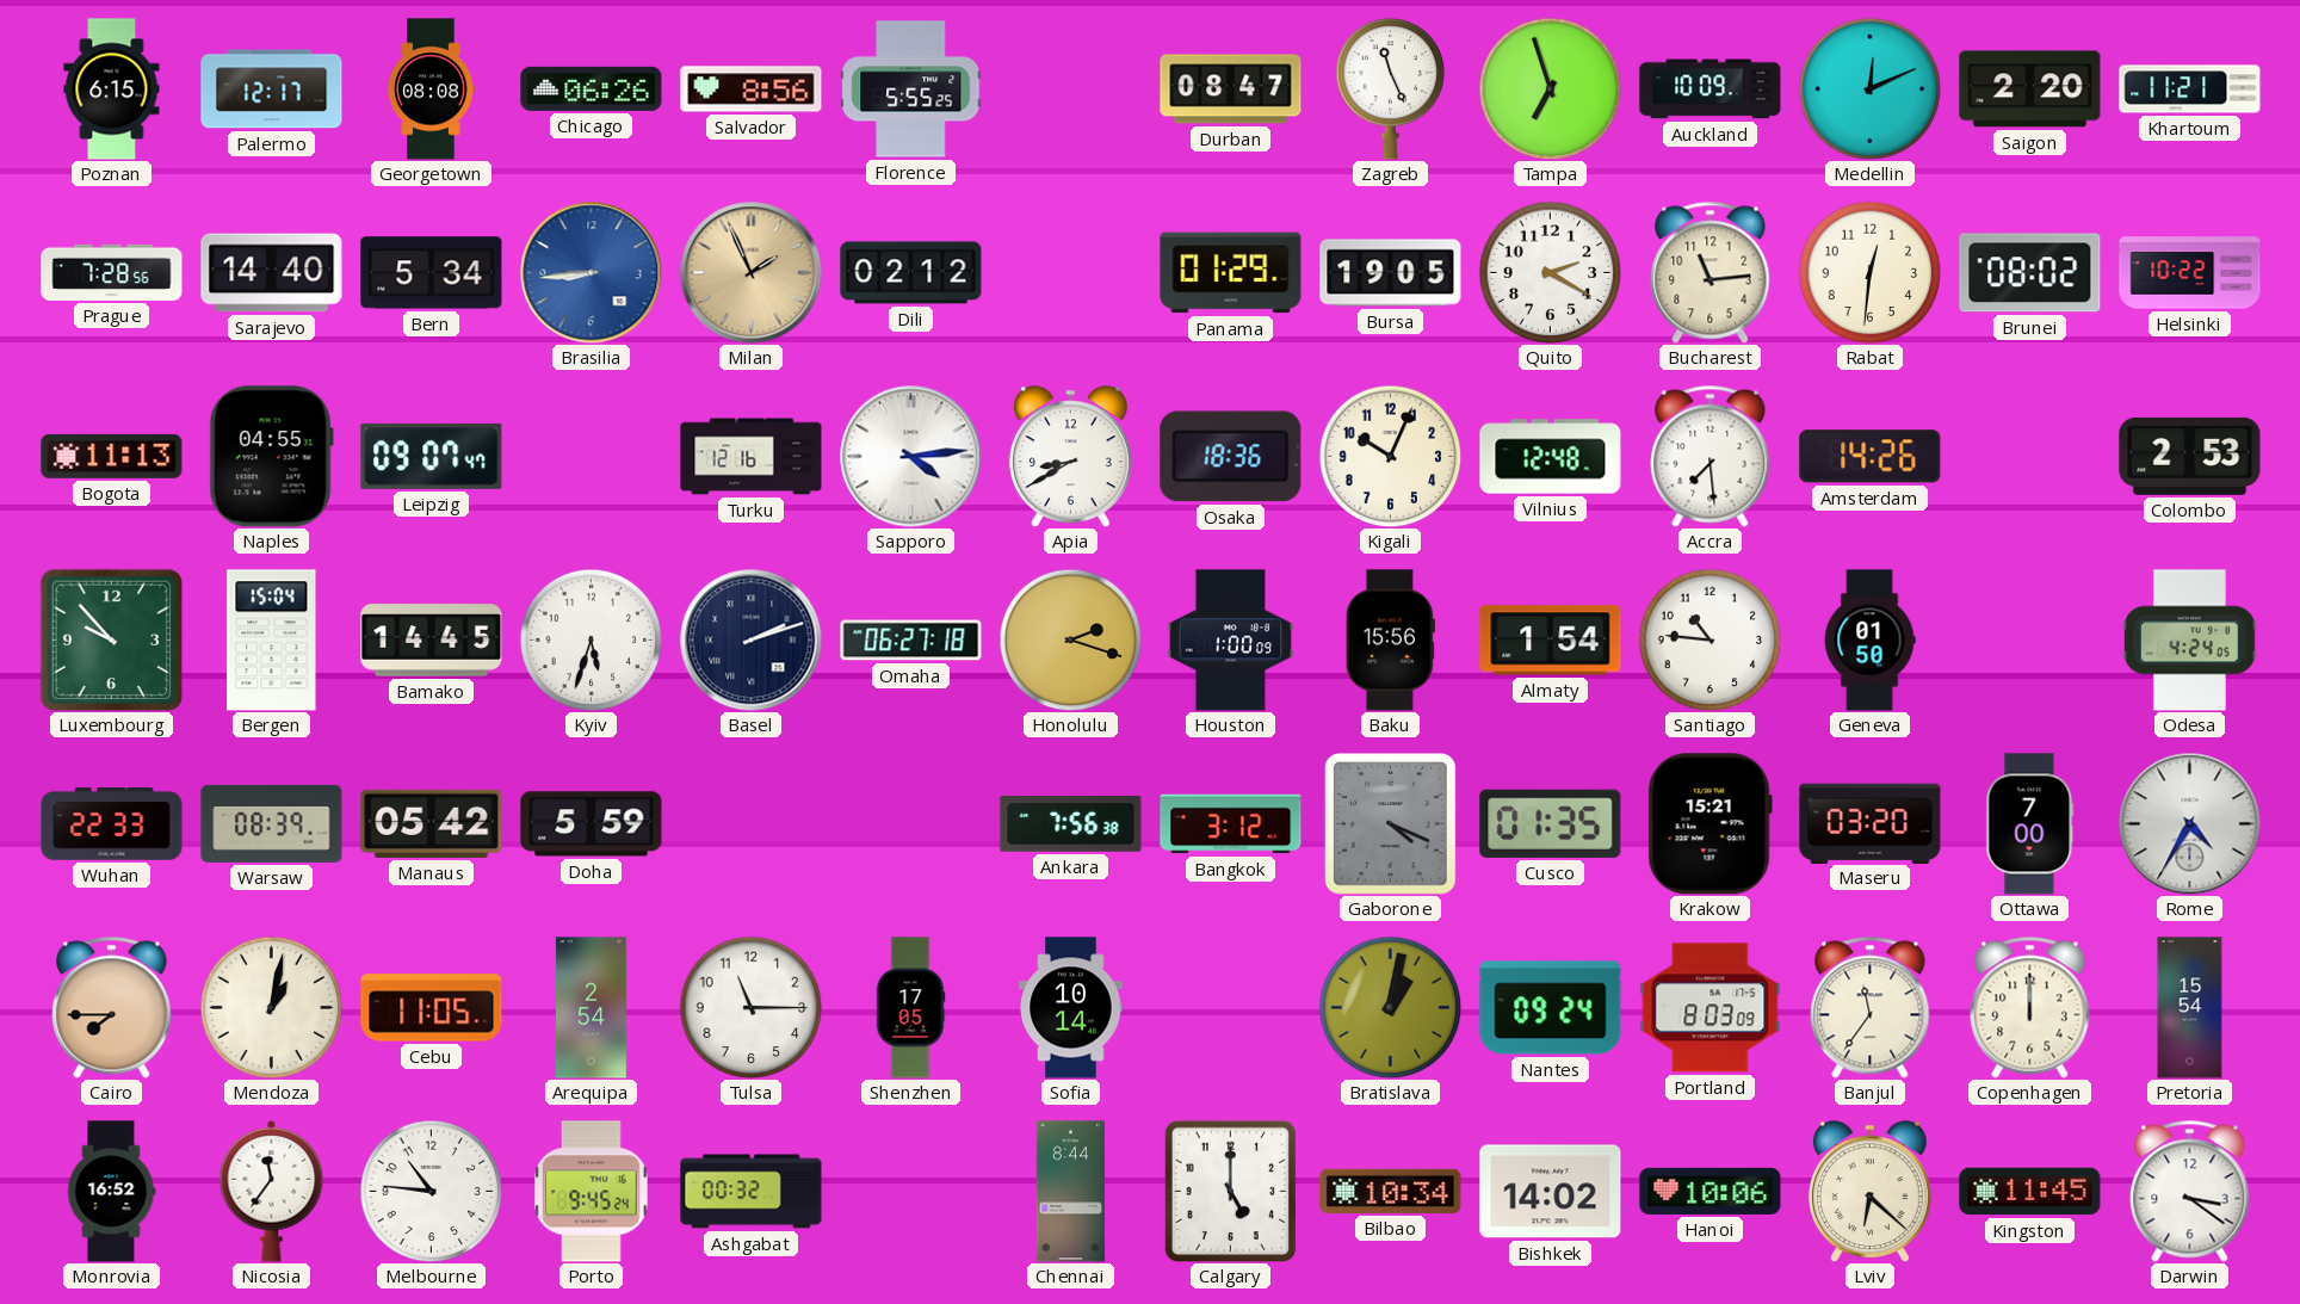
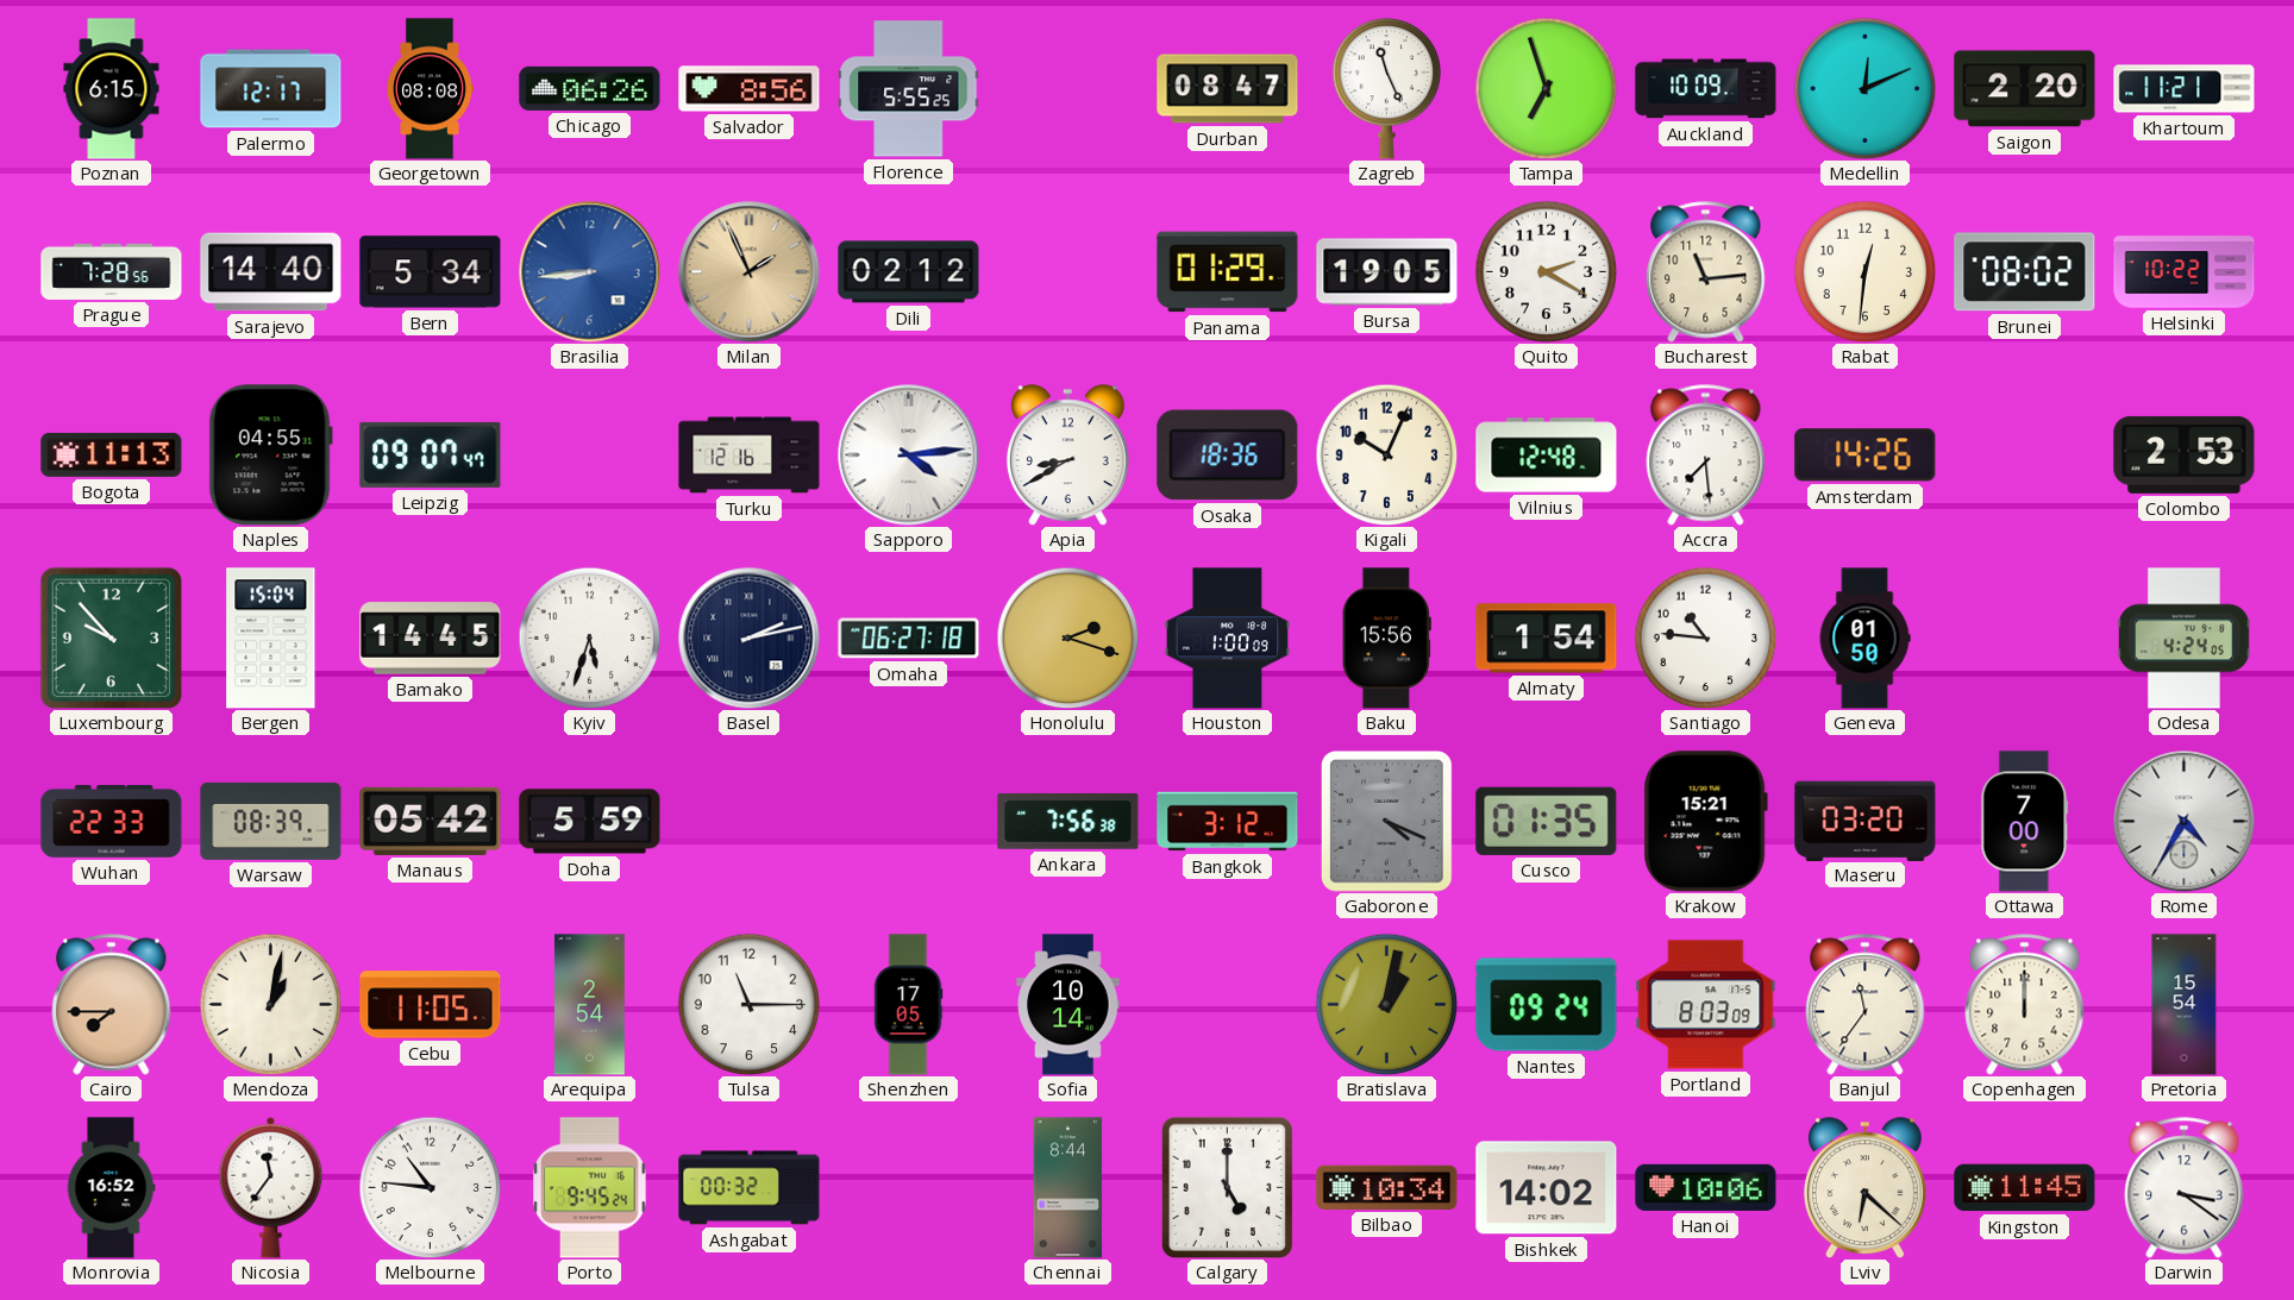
Basel: 2:12 -> 2:13 (750, 639)
